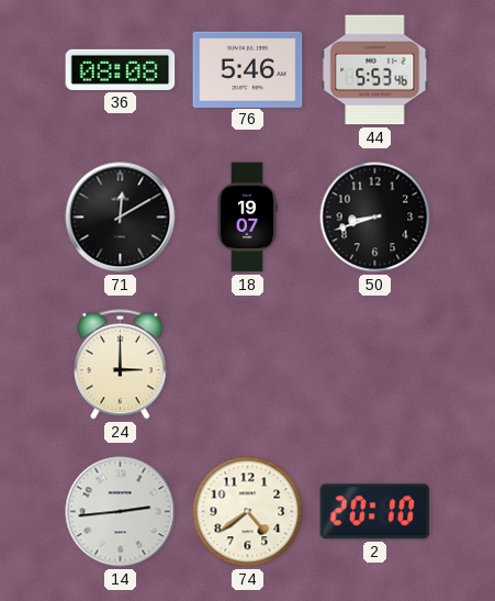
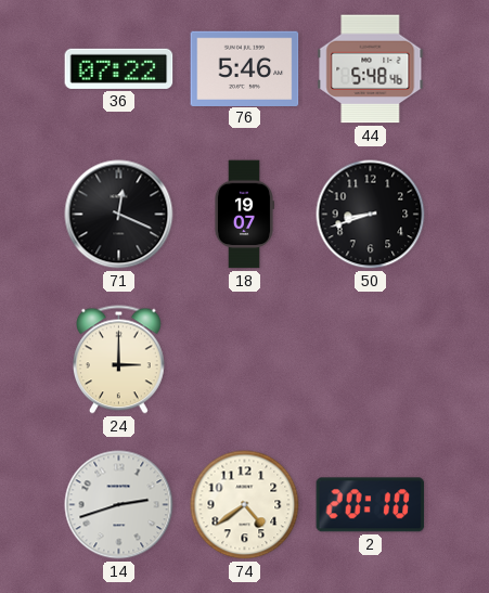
36: 08:08 -> 07:22 (119, 68)
44: 5:53 -> 5:48 (371, 69)
71: 12:10 -> 12:19 (119, 215)
14: 2:44 -> 2:42 (119, 505)
